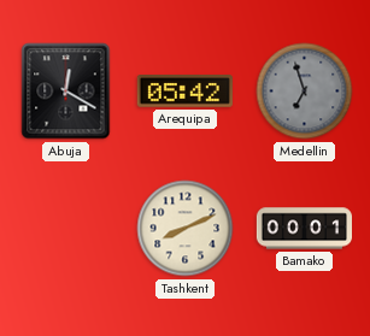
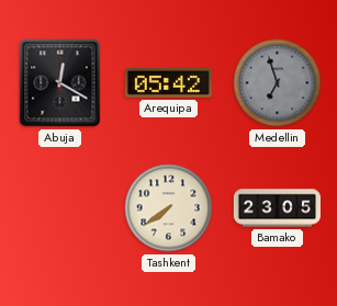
Tashkent: 8:11 -> 7:39 (169, 208)
Bamako: 00:01 -> 23:05 (277, 208)
